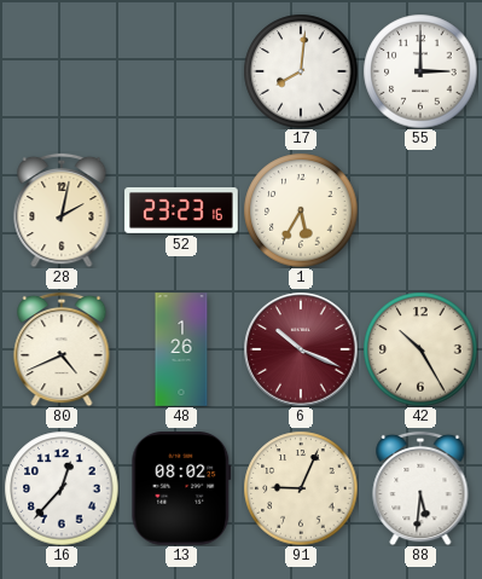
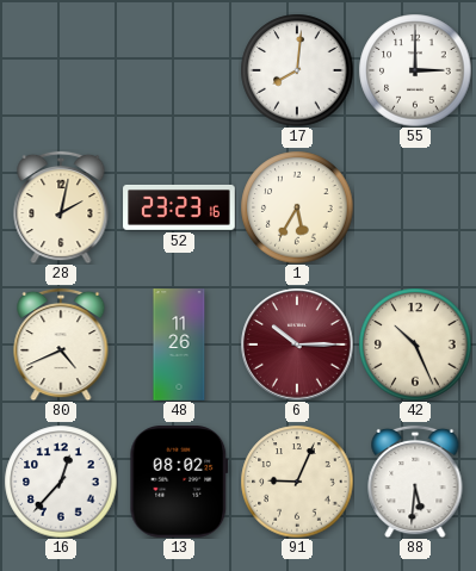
48: 1:26 -> 11:26 (179, 345)
6: 10:19 -> 10:15 (297, 345)
42: 10:25 -> 10:26 (415, 345)
